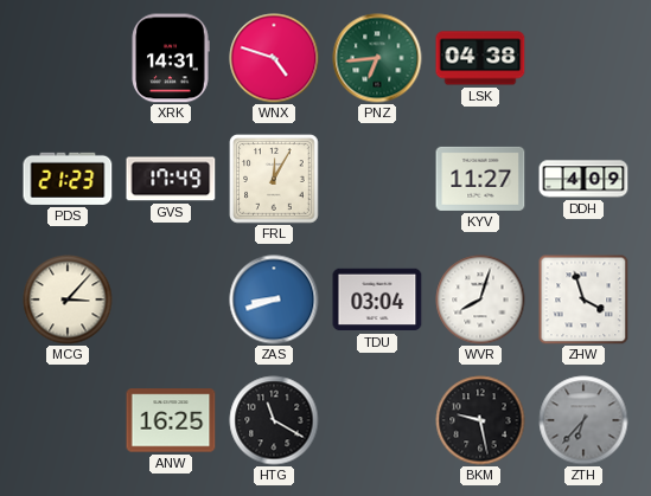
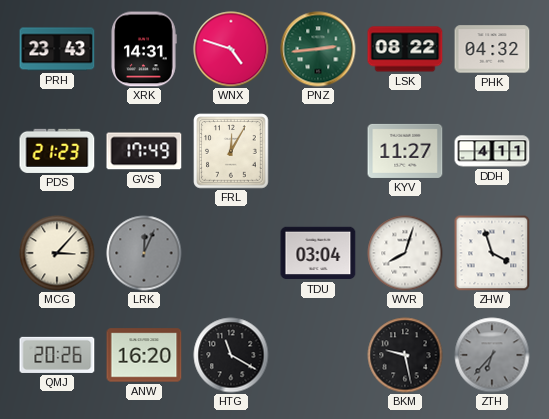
PRH: none -> 23:43 (57, 49)
PNZ: 6:44 -> 2:44 (318, 49)
LSK: 04:38 -> 08:22 (405, 49)
PHK: none -> 04:32 (492, 49)
DDH: 4:09 -> 4:11 (492, 151)
LRK: none -> 12:04 (144, 253)
ZAS: 8:42 -> none (274, 299)
QMJ: none -> 20:26 (57, 355)
ANW: 16:25 -> 16:20 (144, 355)
